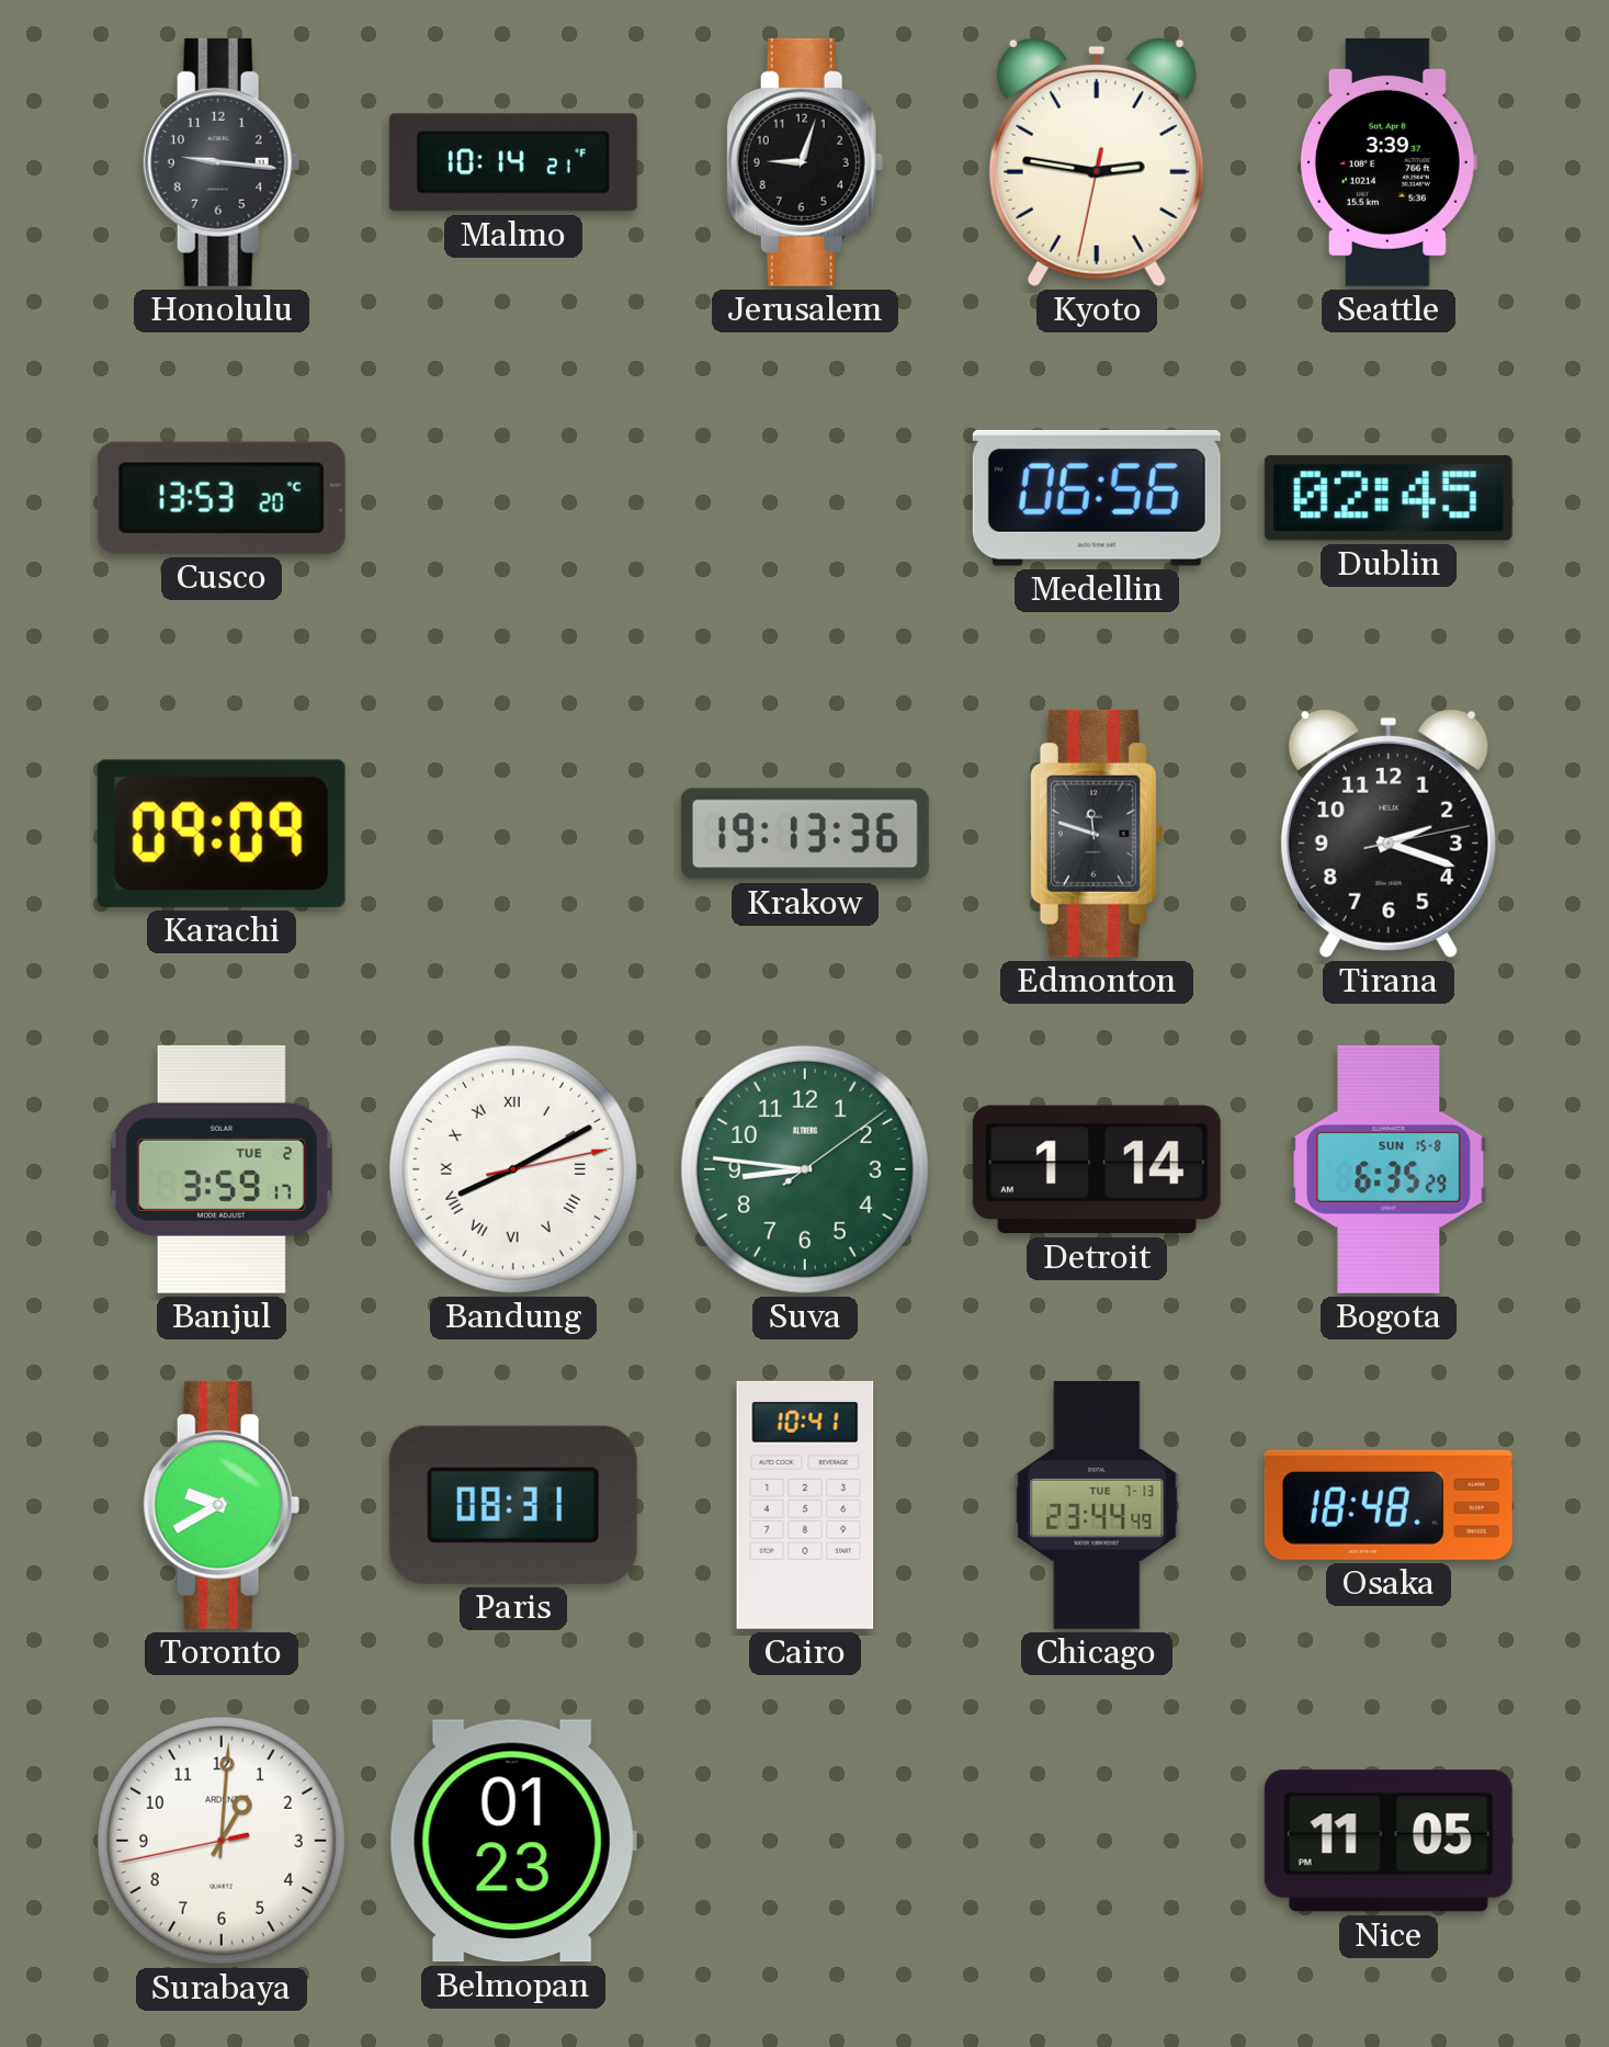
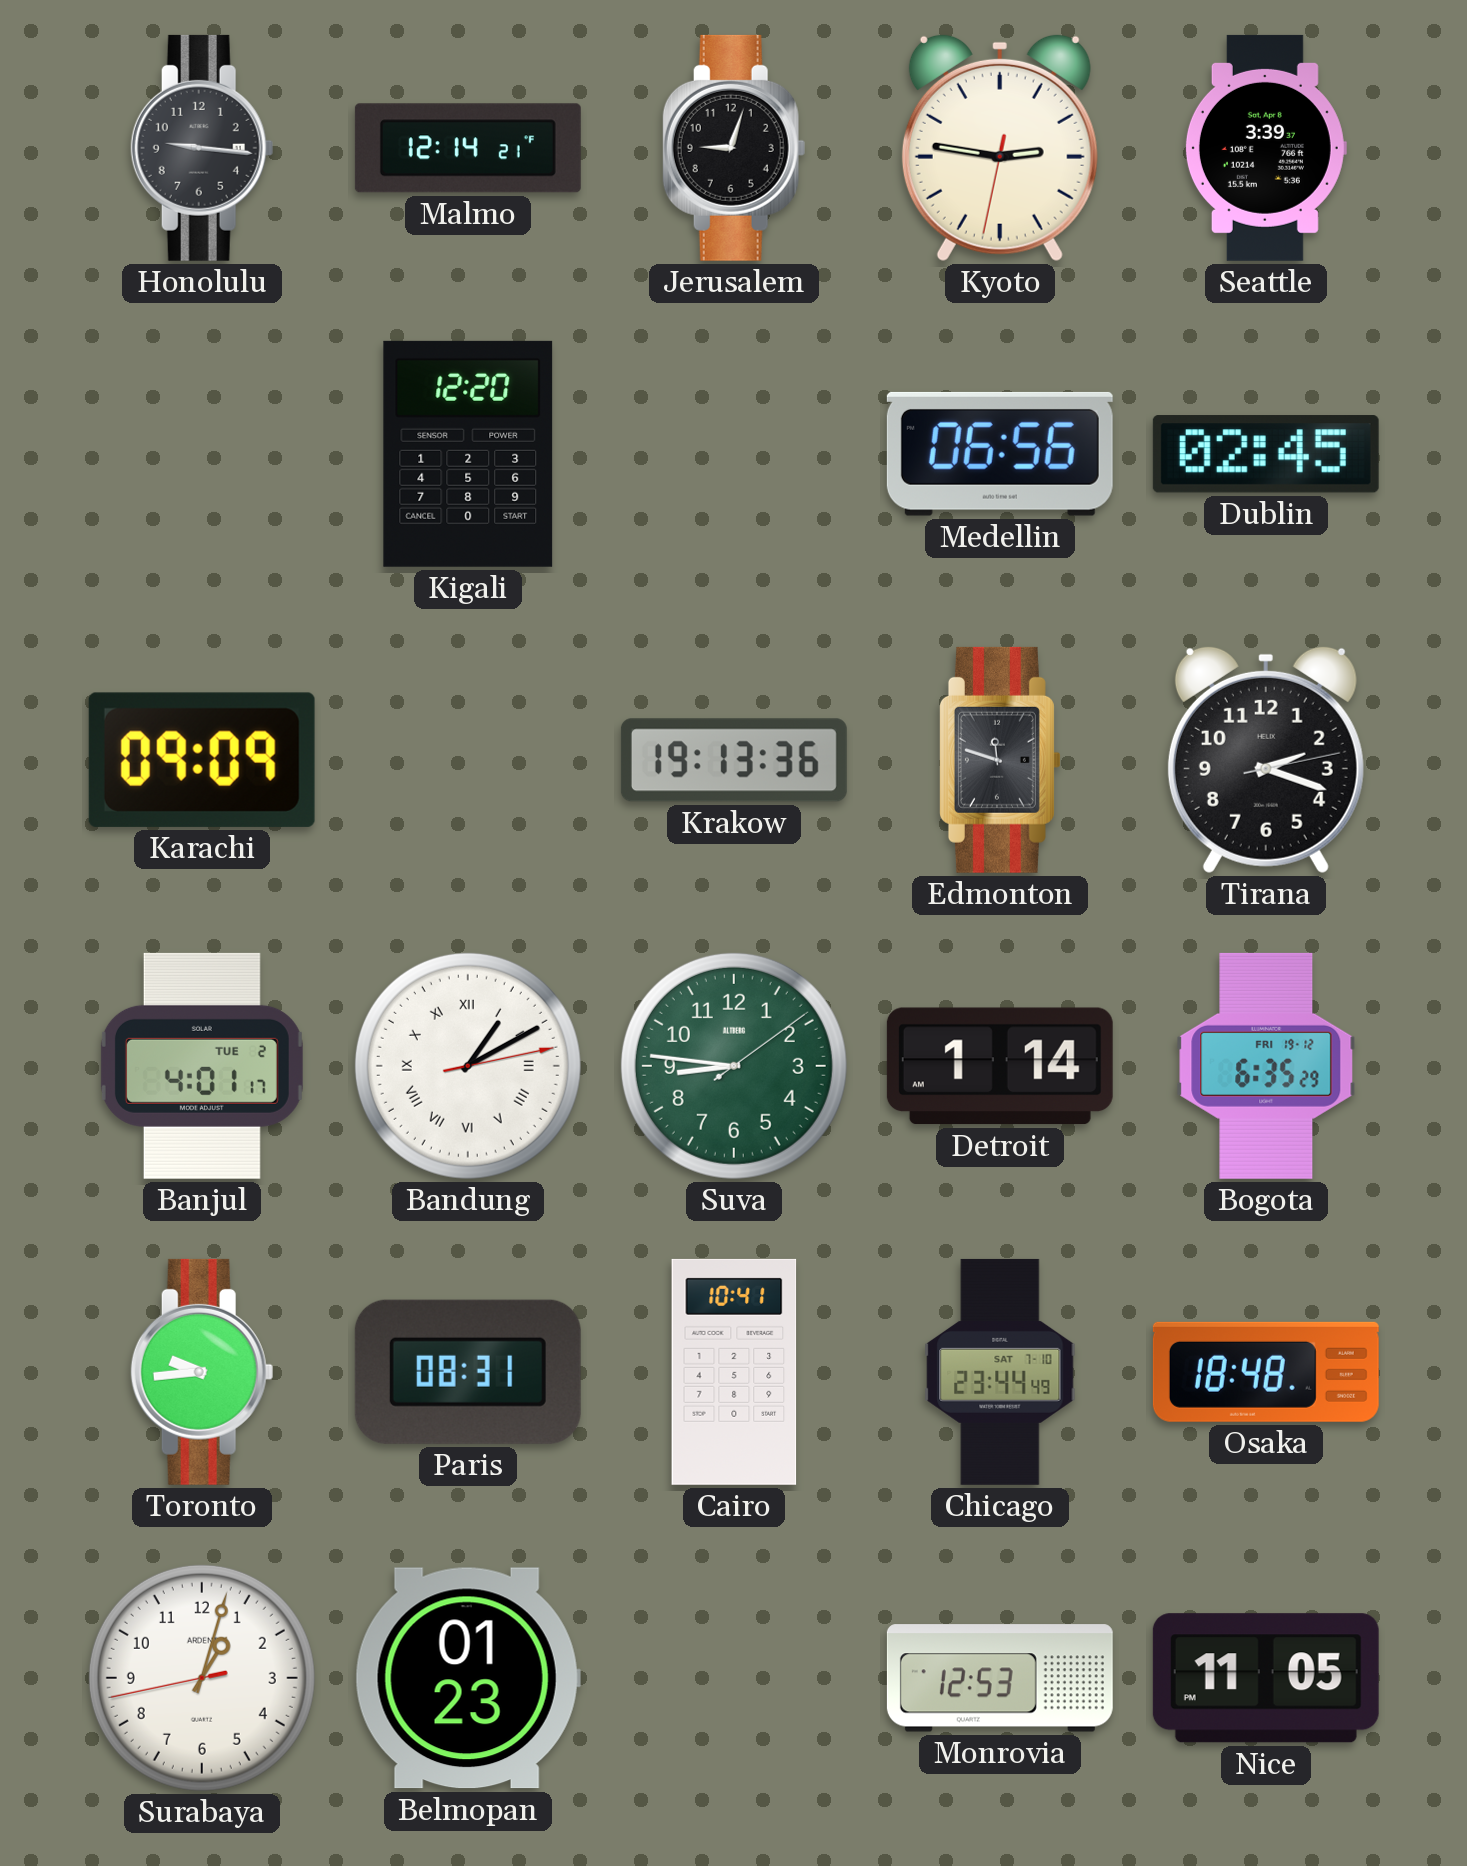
Malmo: 10:14 -> 12:14 (468, 148)
Cusco: 13:53 -> none (222, 498)
Kigali: none -> 12:20 (468, 454)
Banjul: 3:59 -> 4:01 (202, 1066)
Bandung: 8:10 -> 1:10 (468, 1066)
Bogota date: SUN 15-8 -> FRI 19-12 (1266, 1066)
Toronto: 9:40 -> 9:44 (202, 1372)
Chicago date: TUE 7-13 -> SAT 7-10 (1000, 1372)
Surabaya: 1:00 -> 1:02 (202, 1678)
Monrovia: none -> 12:53 (1000, 1678)
